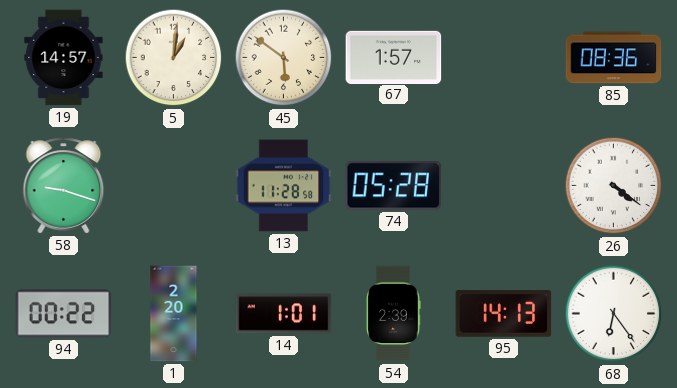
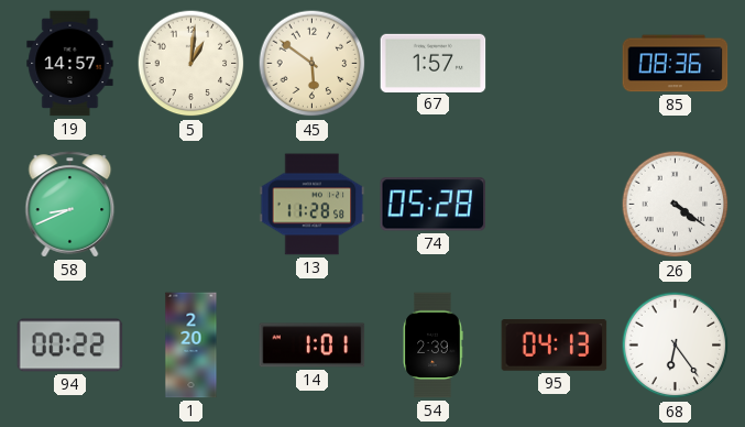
58: 9:18 -> 8:41 (70, 205)
95: 14:13 -> 04:13 (555, 346)
